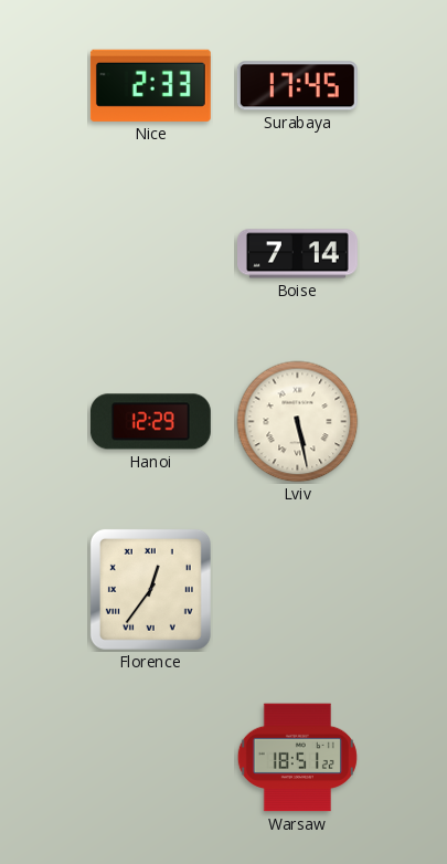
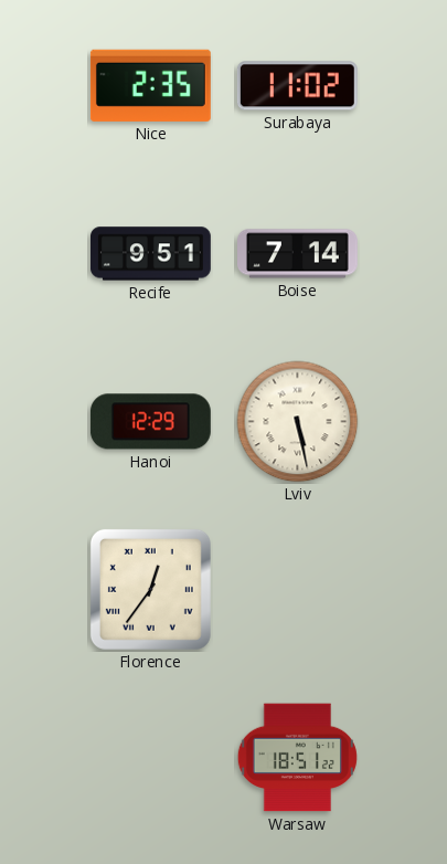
Nice: 2:33 -> 2:35 (150, 85)
Surabaya: 17:45 -> 11:02 (297, 86)
Recife: none -> 9:51 (151, 254)
